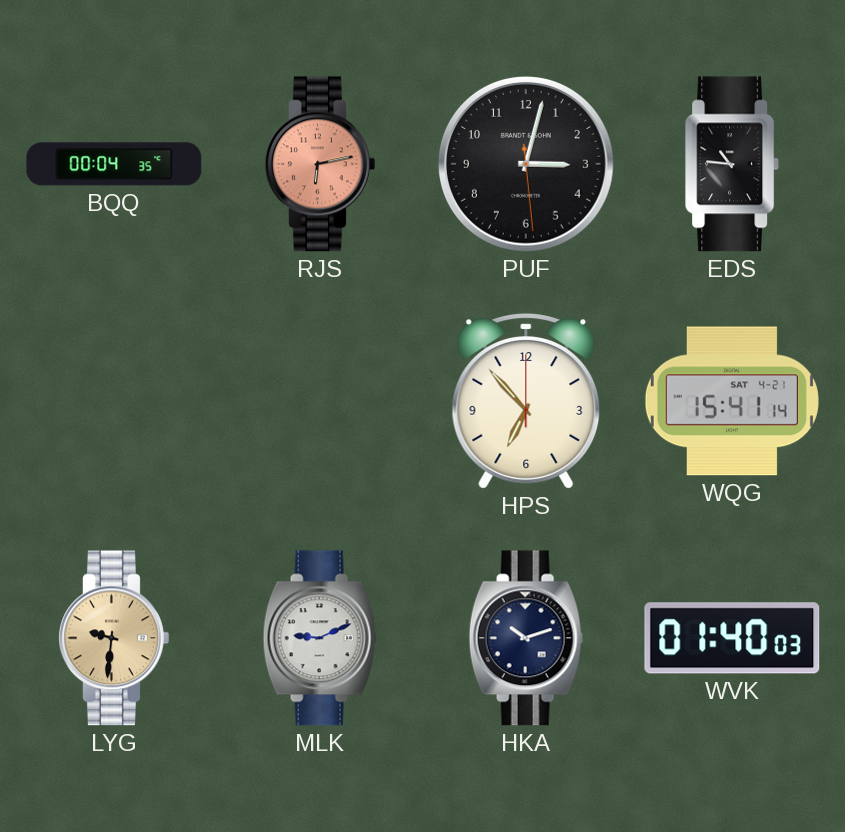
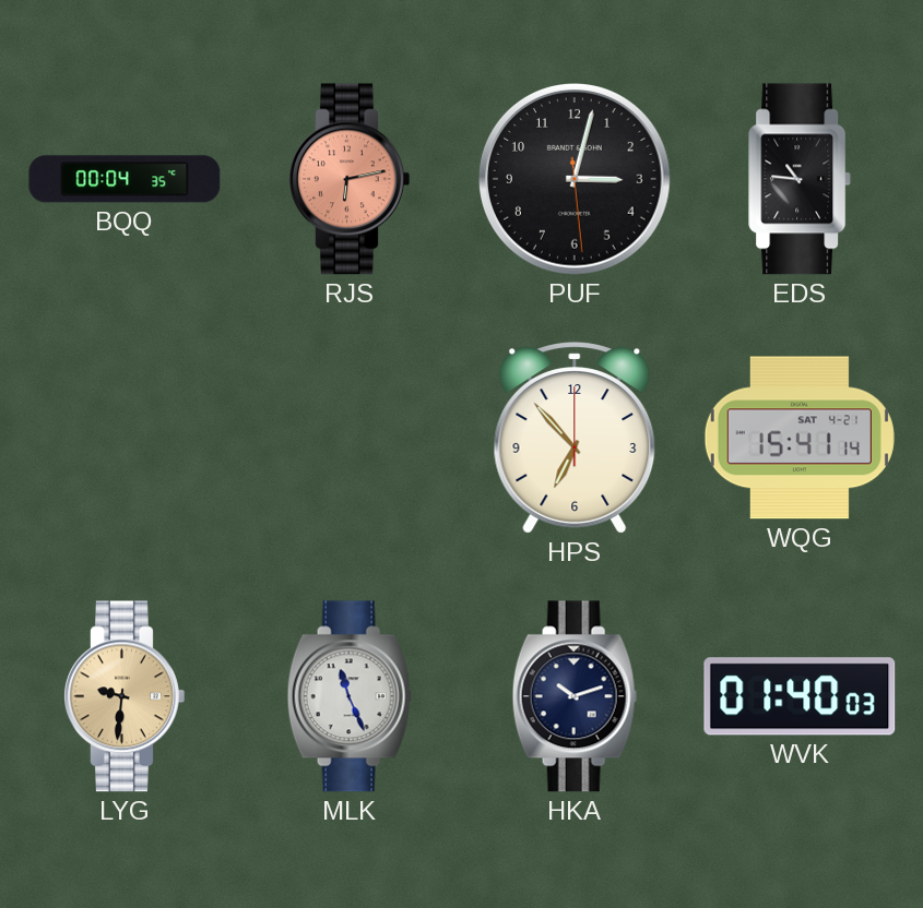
MLK: 9:11 -> 11:26 (350, 696)
